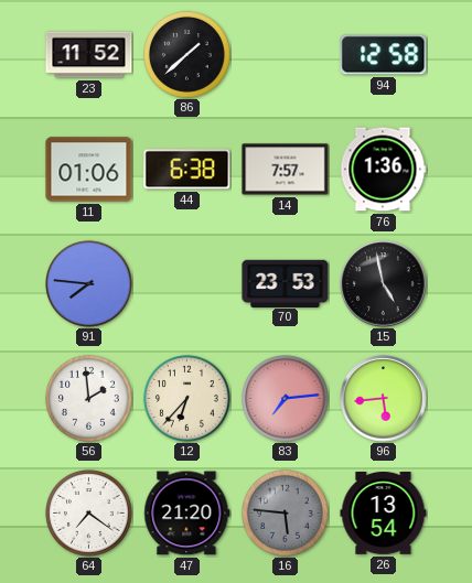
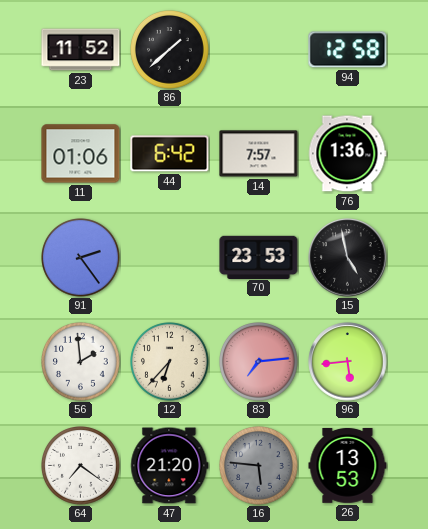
44: 6:38 -> 6:42 (170, 154)
91: 7:46 -> 2:24 (81, 258)
26: 13:54 -> 13:53 (348, 465)
